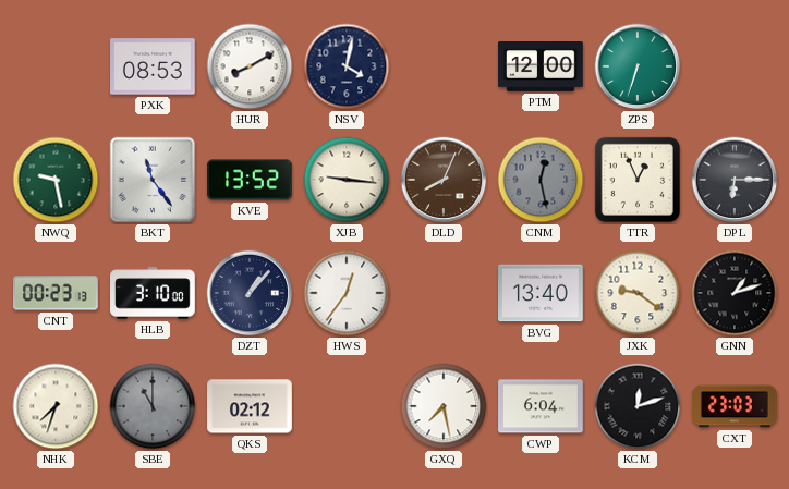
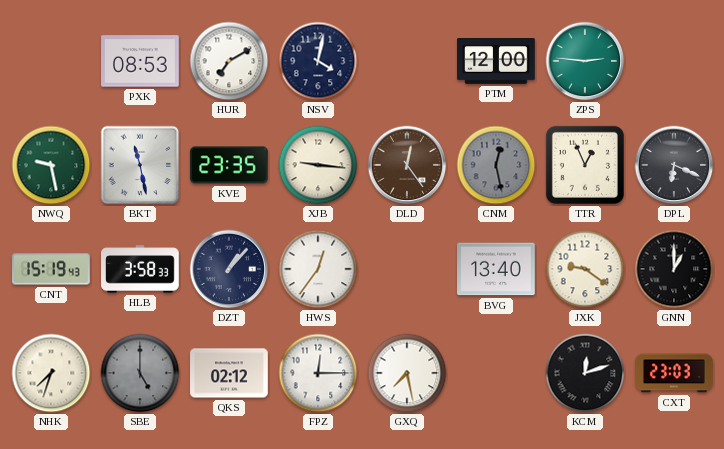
HUR: 8:10 -> 7:10 (229, 61)
ZPS: 6:33 -> 2:46 (585, 61)
BKT: 11:24 -> 11:28 (140, 165)
KVE: 13:52 -> 23:35 (229, 165)
DLD: 8:04 -> 12:24 (407, 165)
DPL: 6:15 -> 6:19 (674, 165)
CNT: 00:23 -> 15:19 (51, 269)
HLB: 3:10 -> 3:58 (140, 269)
GNN: 1:12 -> 1:00 (674, 269)
SBE: 11:00 -> 5:00 (140, 373)
FPZ: none -> 12:15 (318, 373)
CWP: 6:04 -> none (541, 406)
